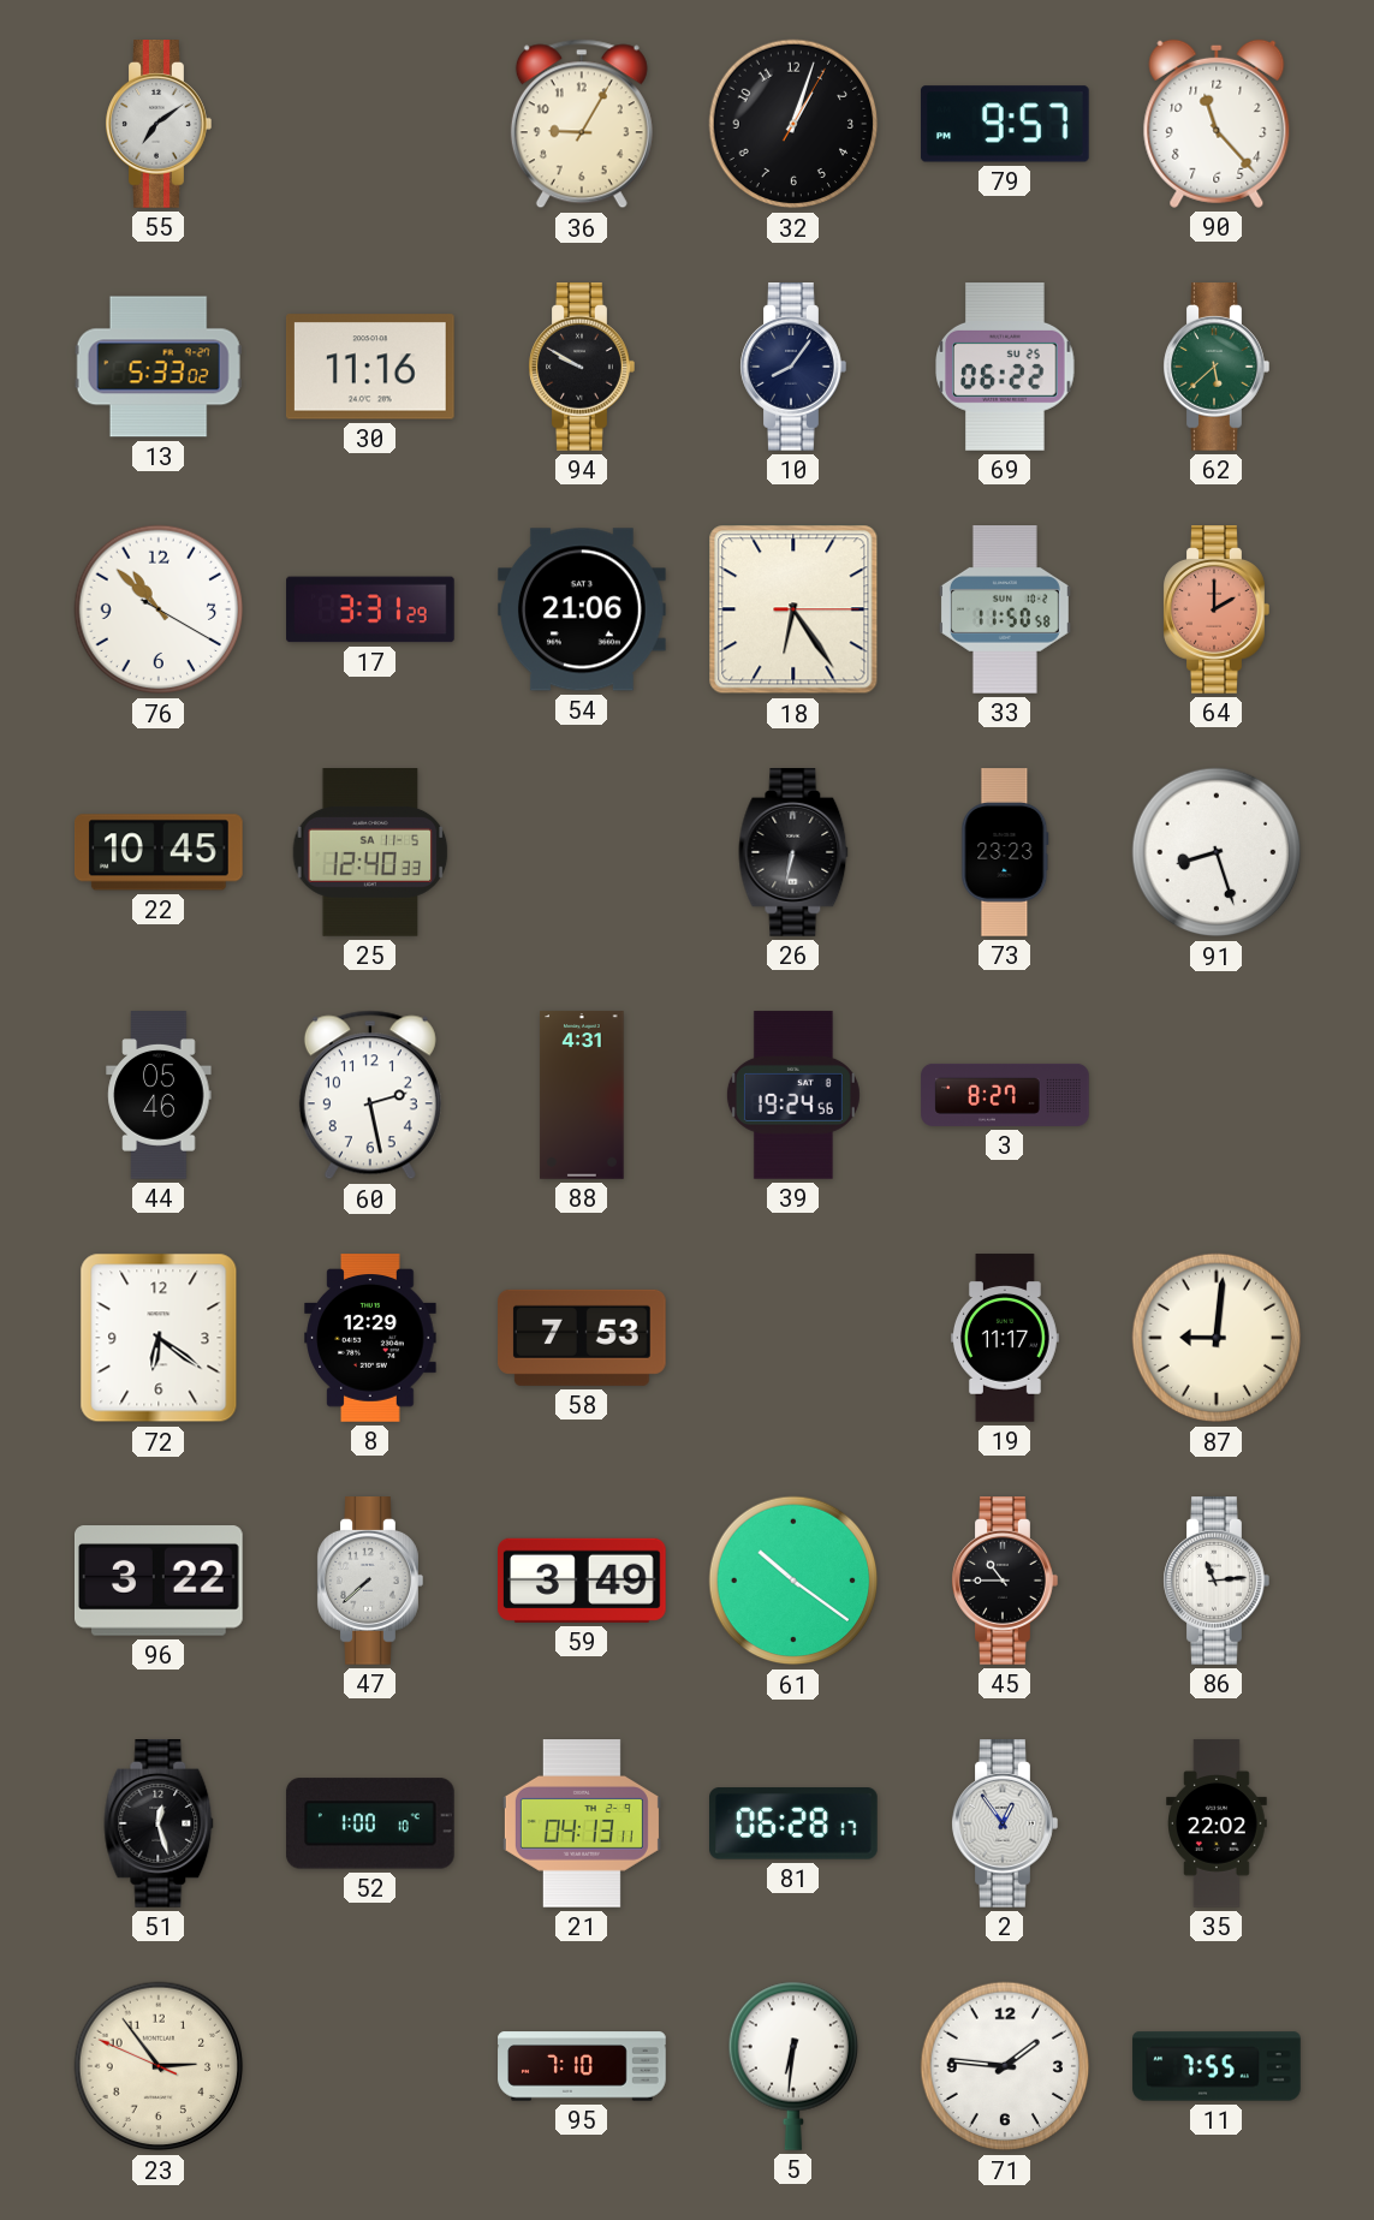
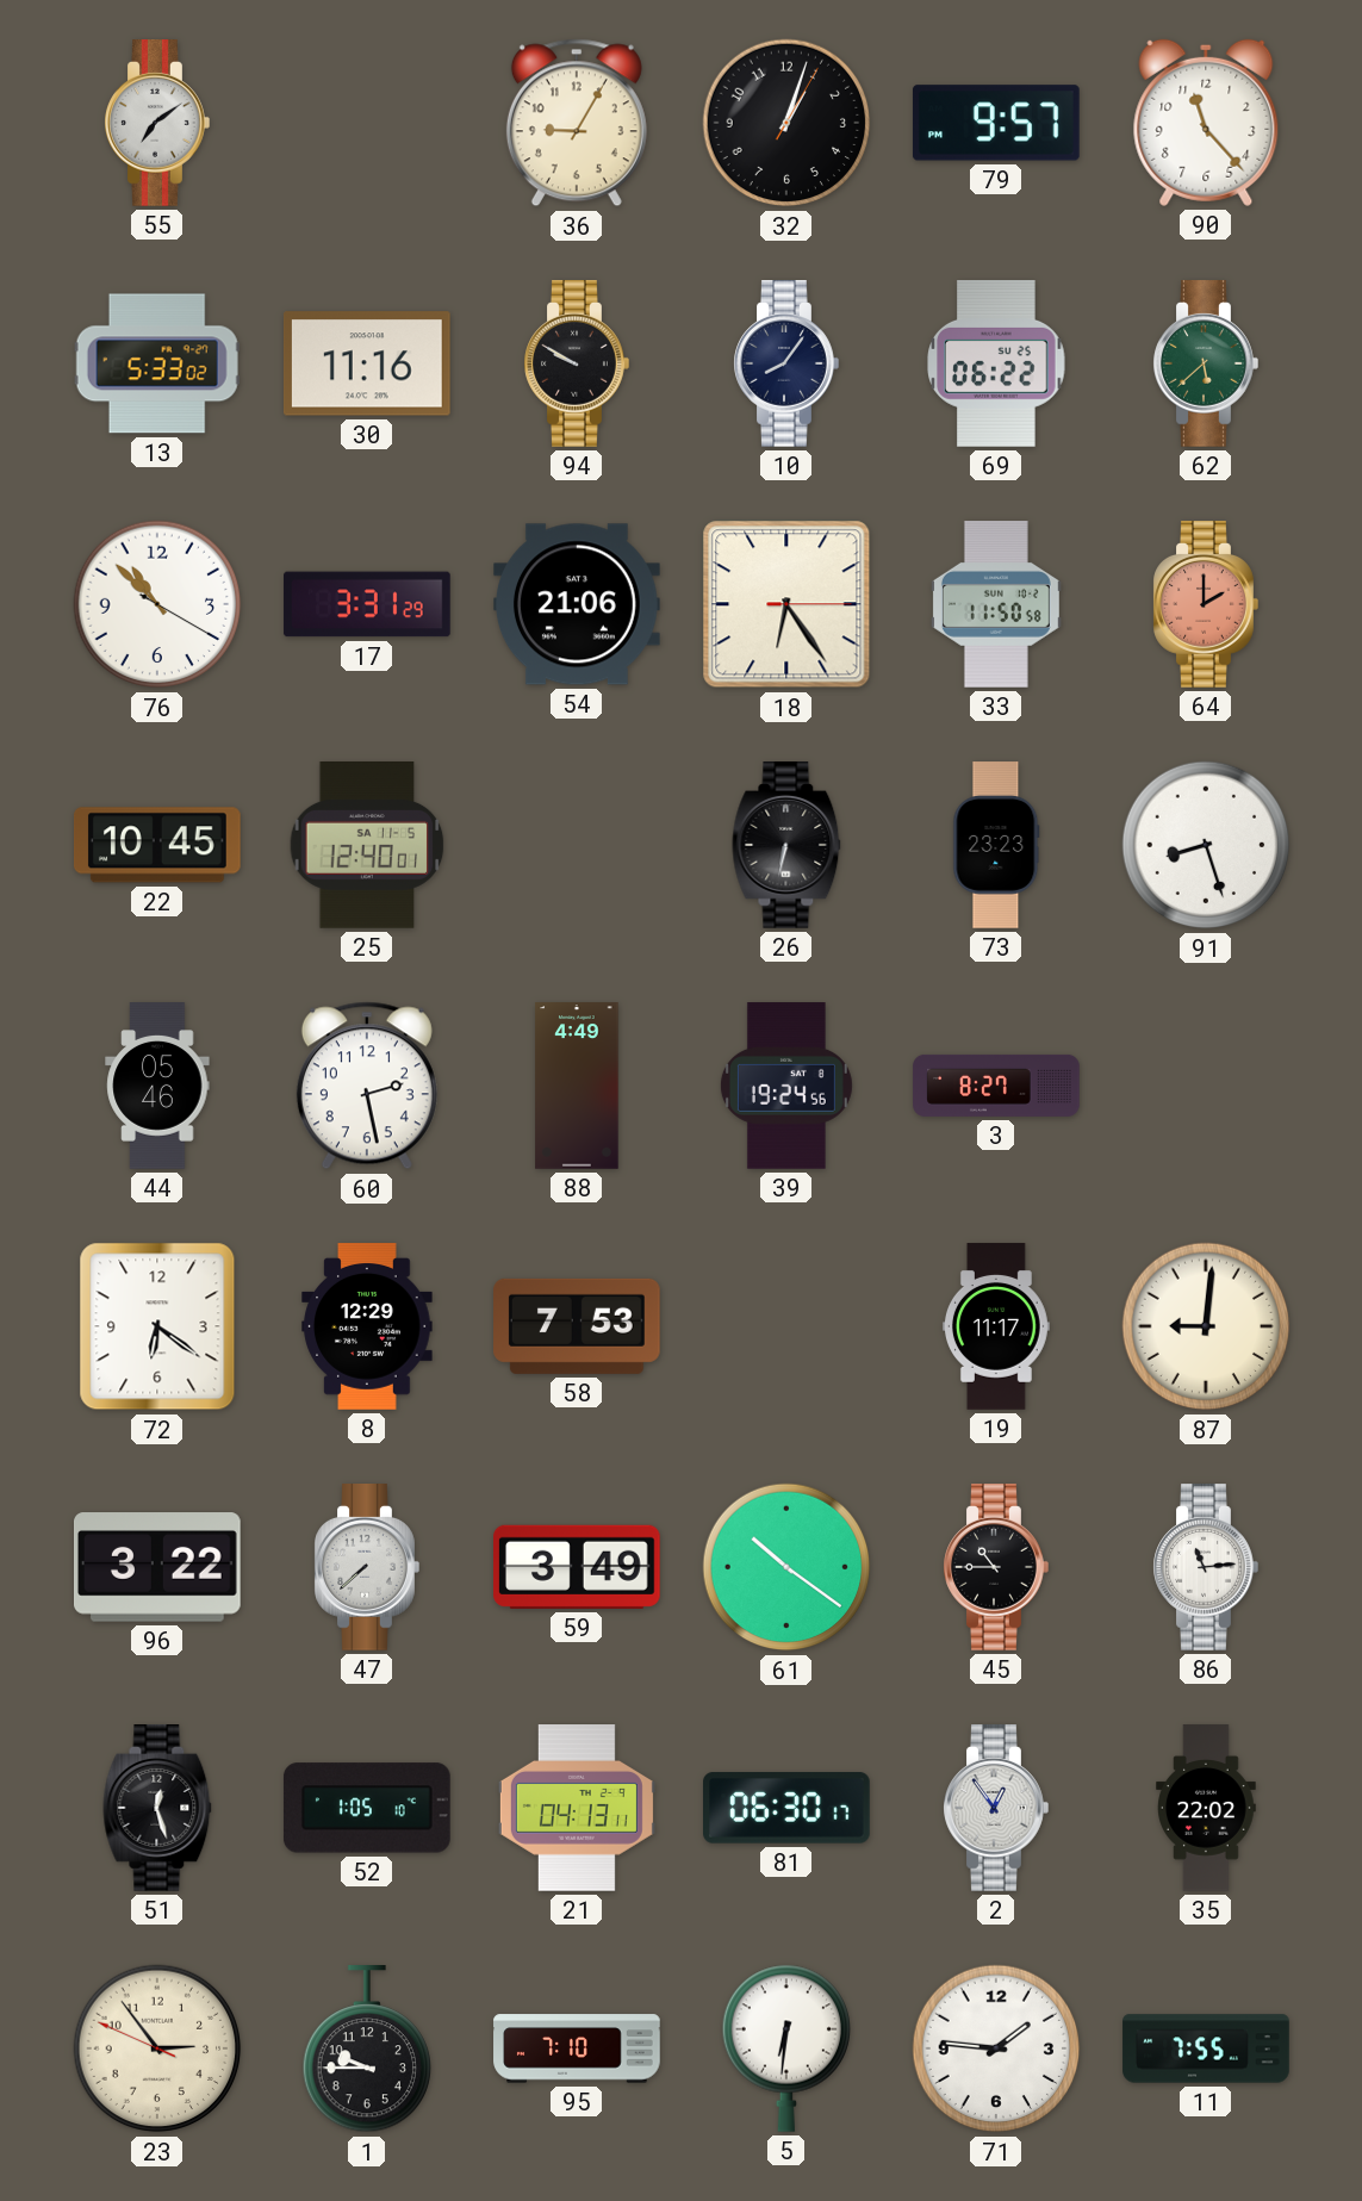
25: 12:40:33 -> 12:40:01 (367, 846)
88: 4:31 -> 4:49 (577, 1086)
52: 1:00 -> 1:05 (367, 1808)
81: 06:28 -> 06:30 (788, 1808)
1: none -> 9:45 (366, 2050)
